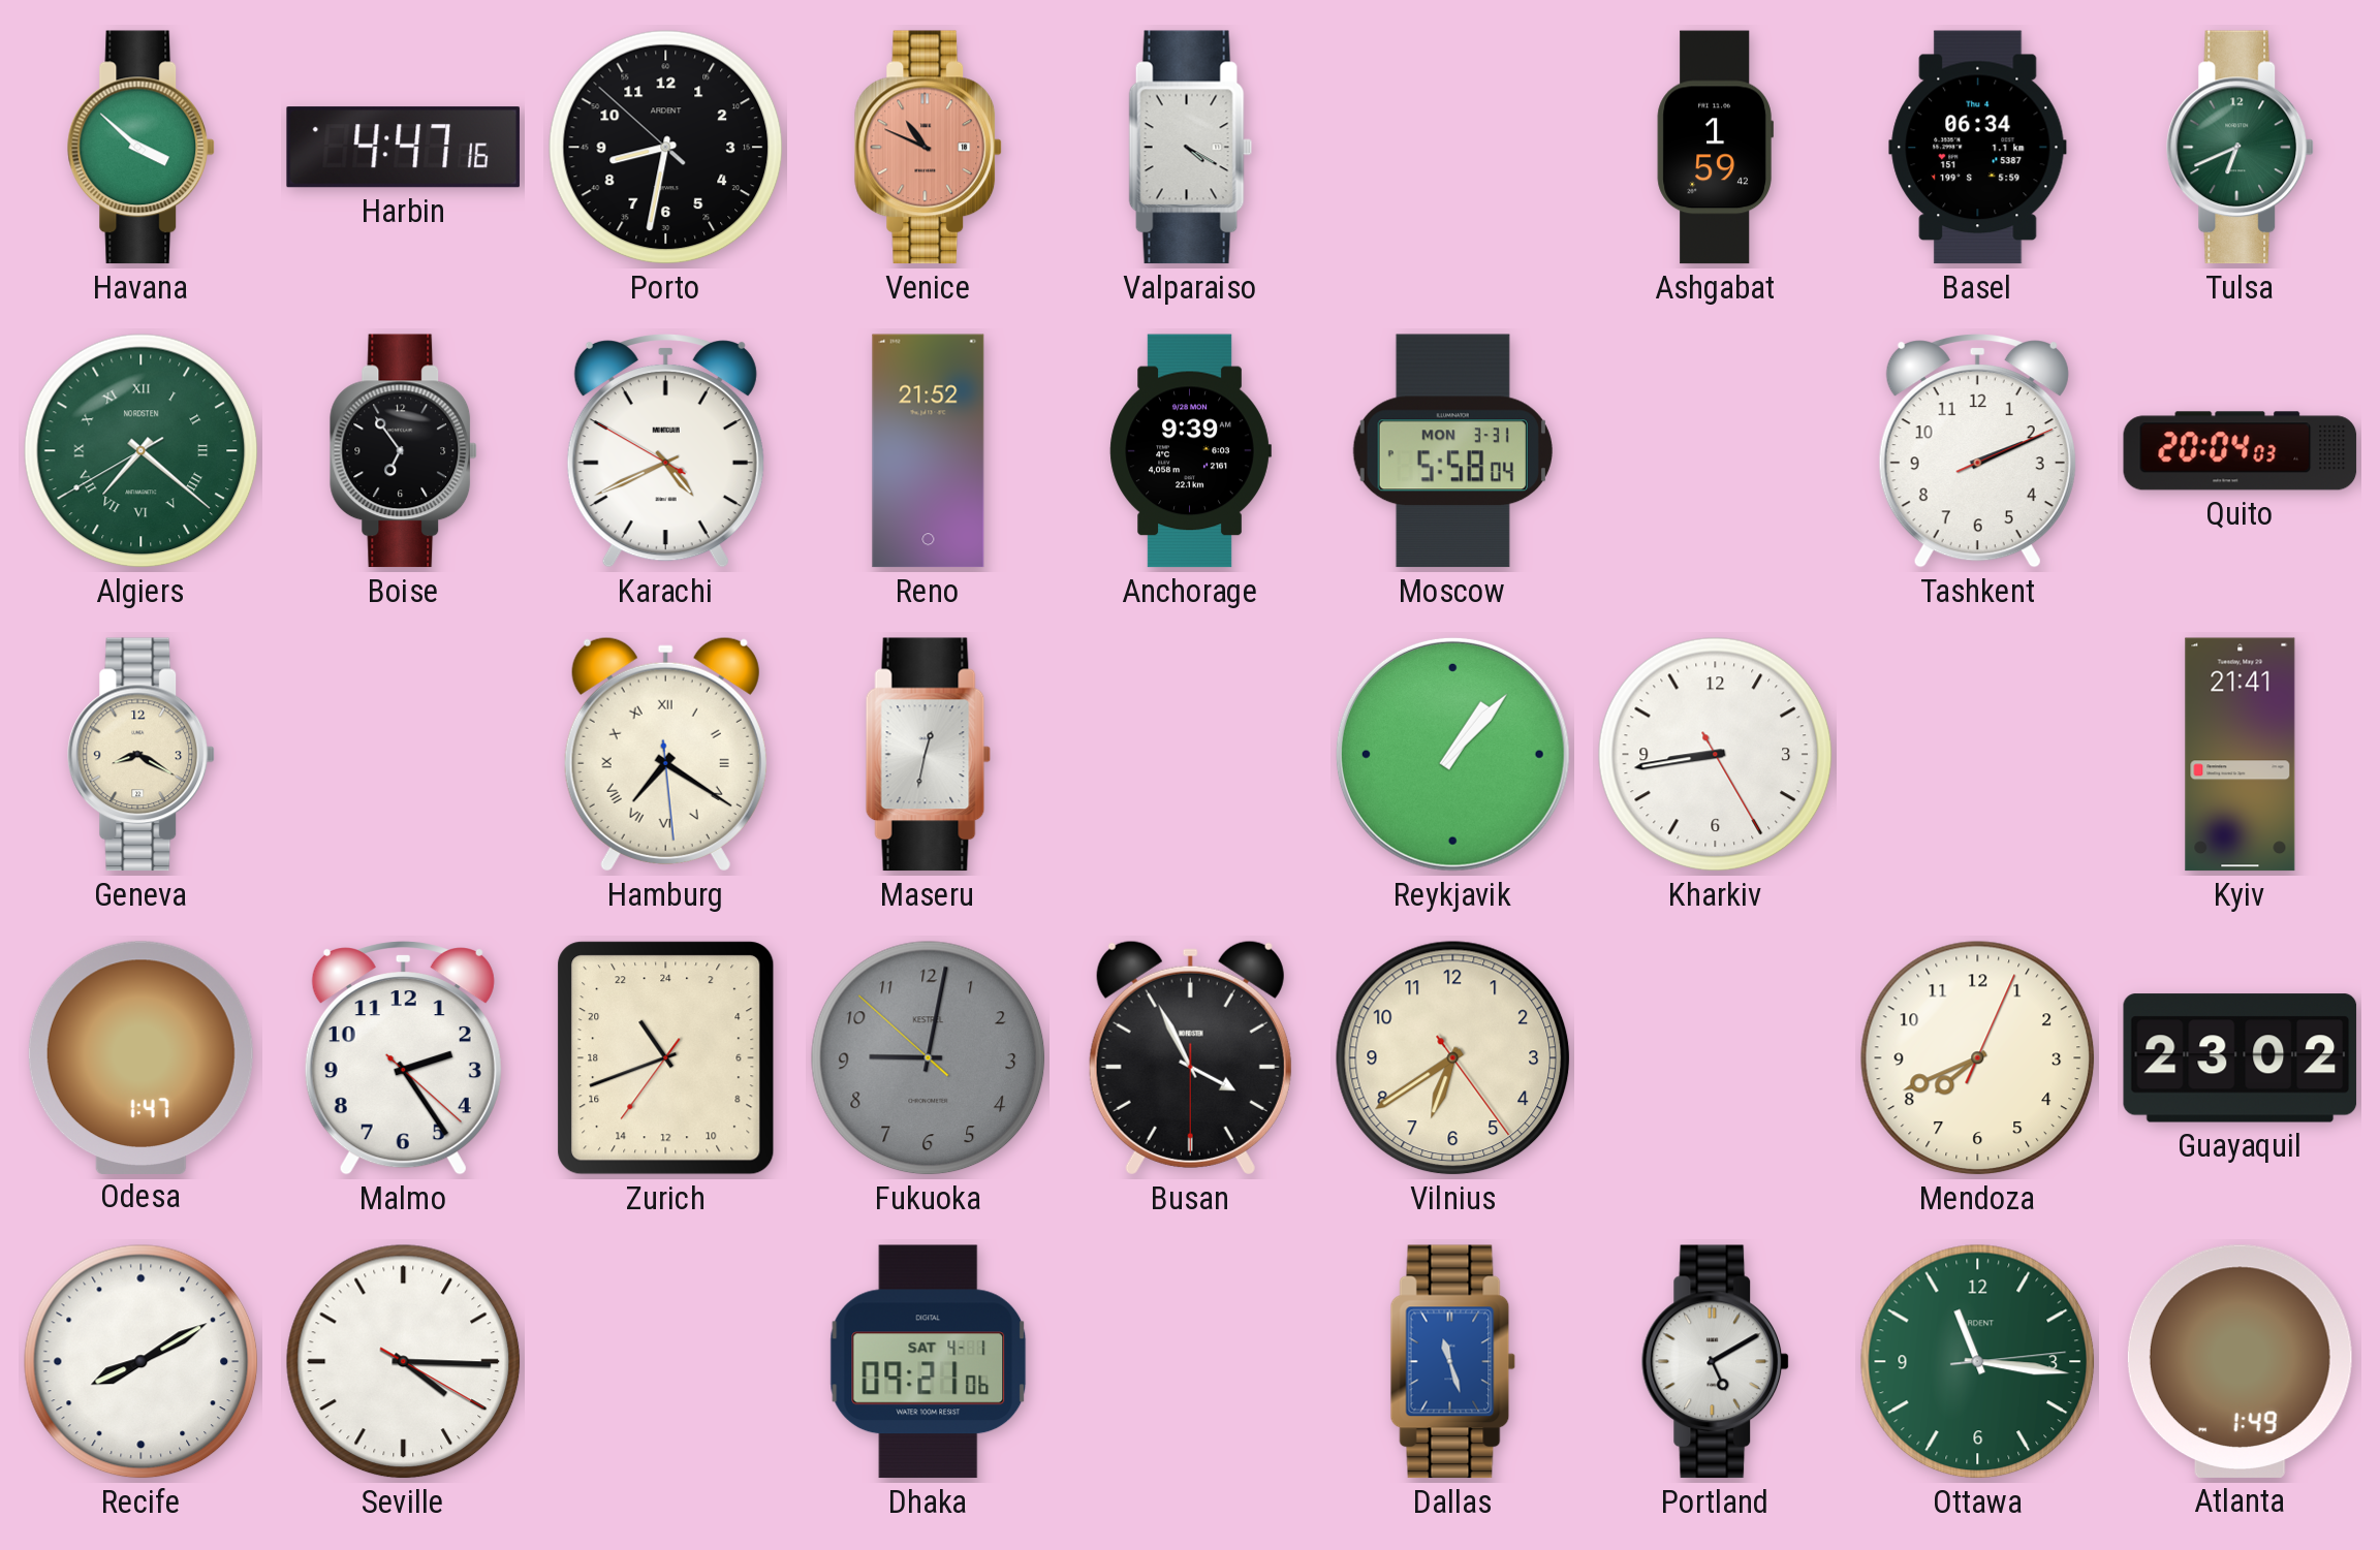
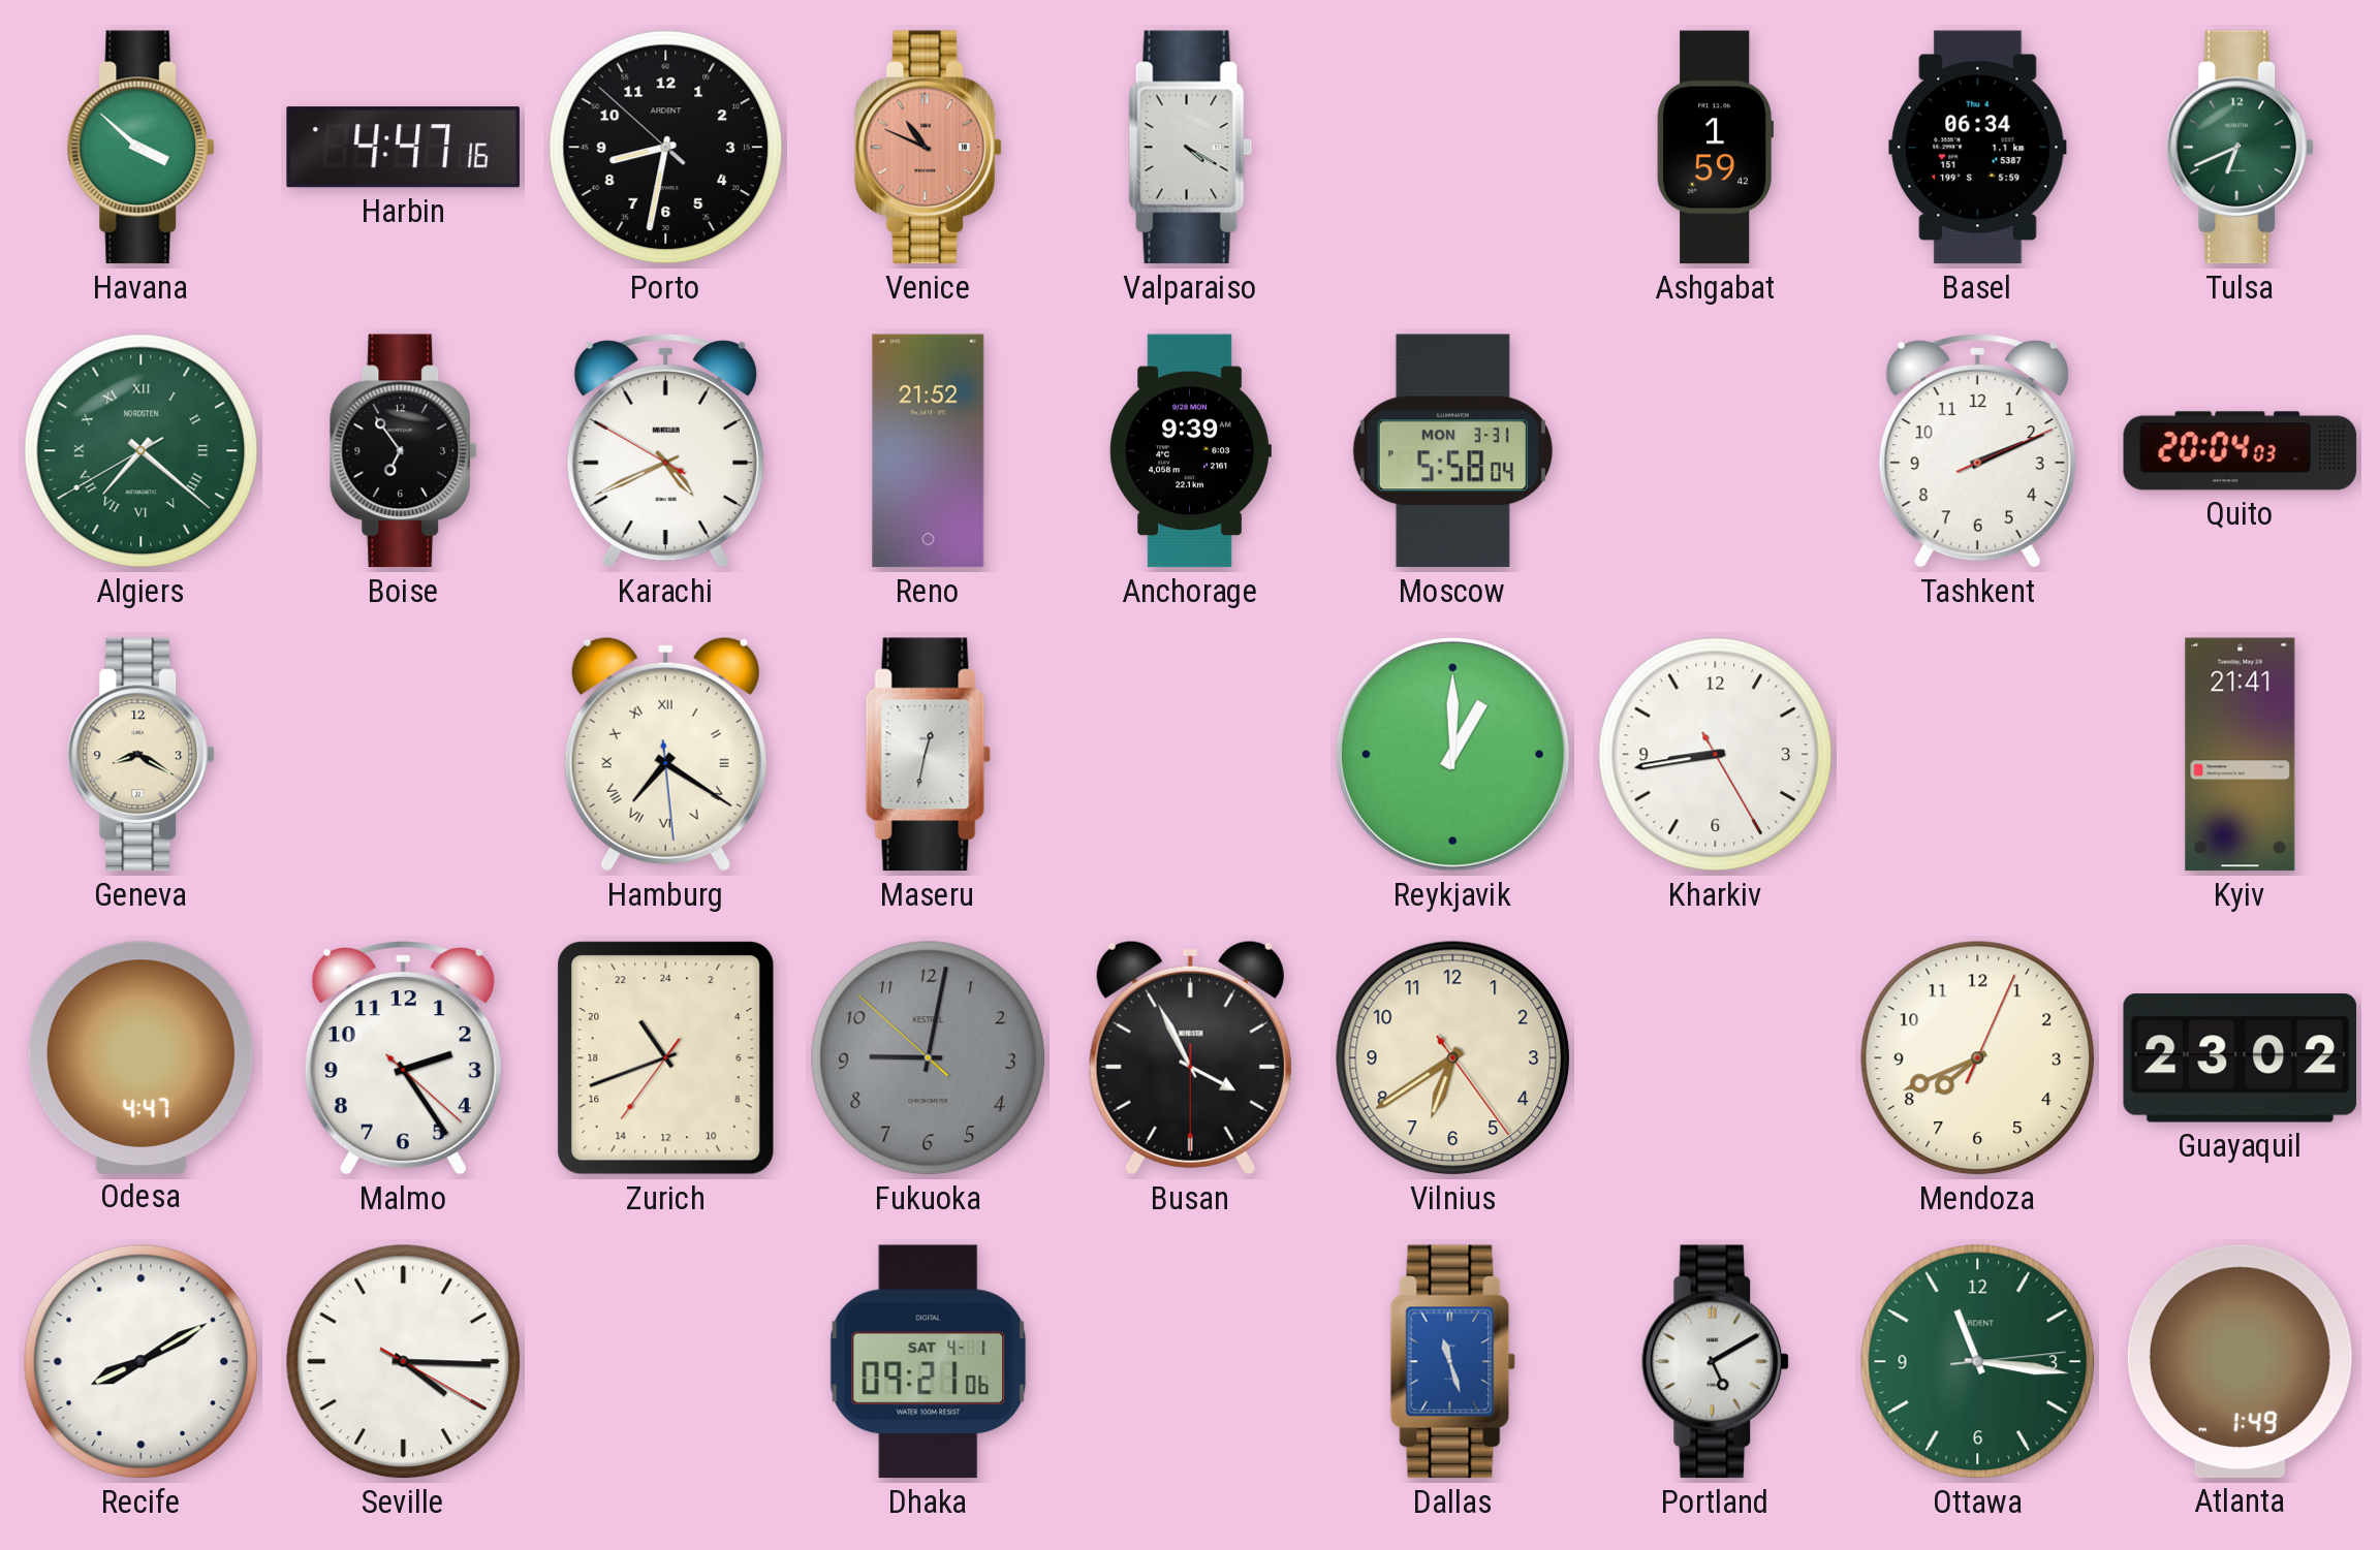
Reykjavik: 1:07 -> 1:00 (1452, 754)
Odesa: 1:47 -> 4:47 (140, 1057)
